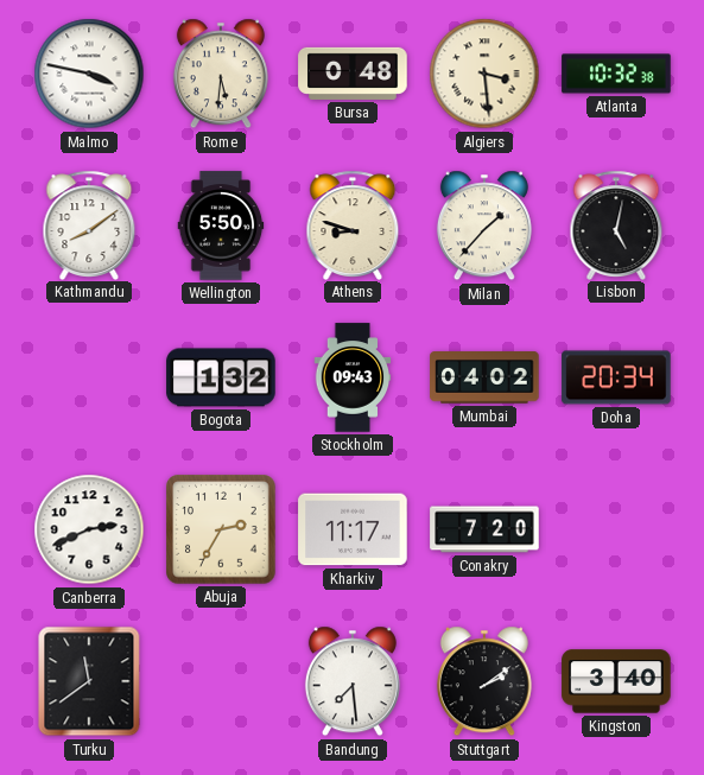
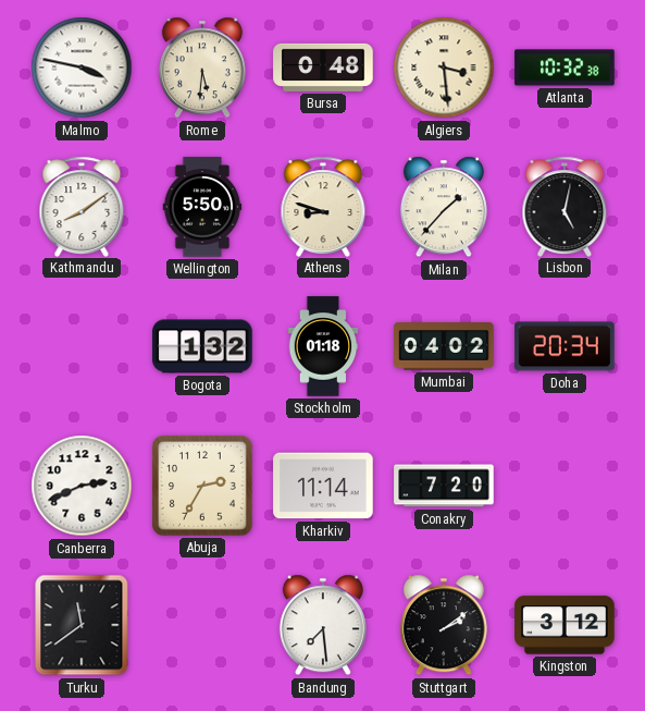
Stockholm: 09:43 -> 01:18 (323, 346)
Kharkiv: 11:17 -> 11:14 (323, 486)
Kingston: 3:40 -> 3:12 (565, 625)
